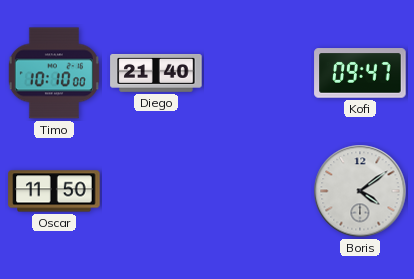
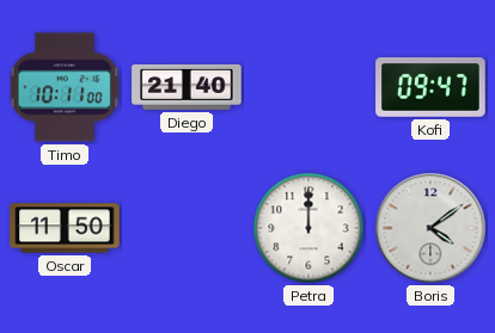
Timo: 10:10 -> 10:11 (65, 87)
Petra: none -> 12:00 (308, 228)
